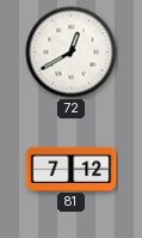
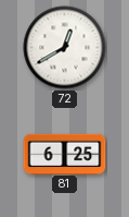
81: 7:12 -> 6:25 (65, 154)
